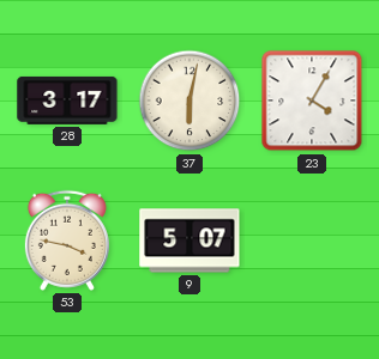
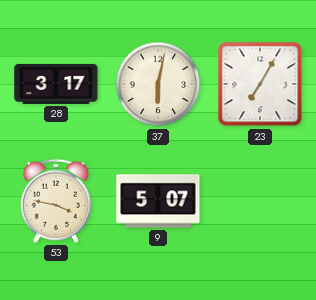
23: 4:05 -> 7:05 (260, 84)
